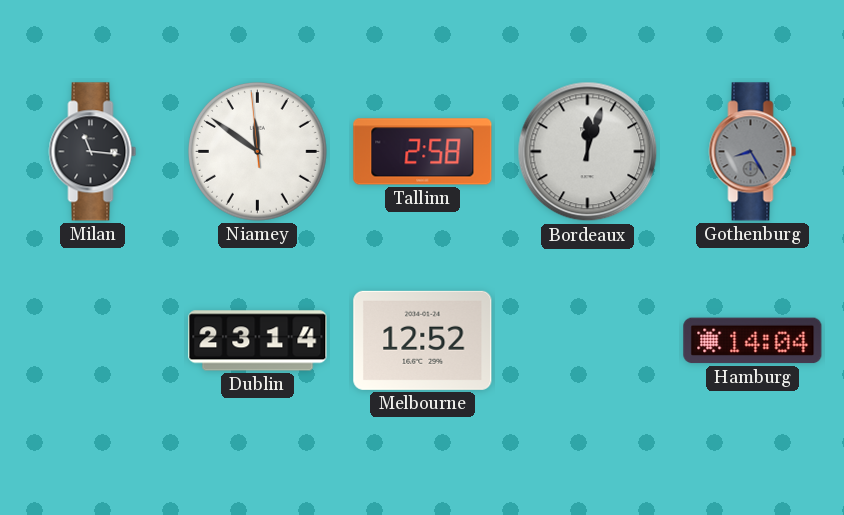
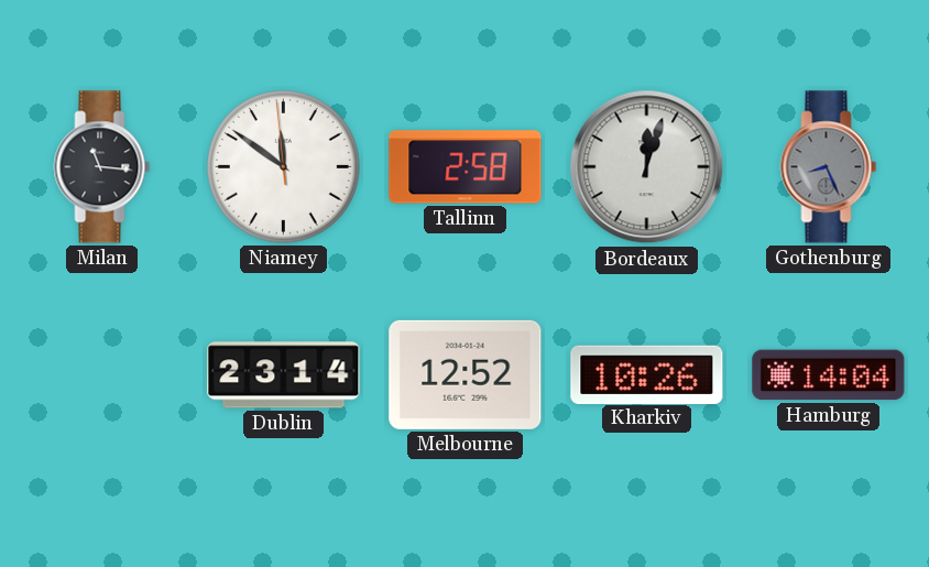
Gothenburg: 8:25 -> 8:26 (829, 167)
Kharkiv: none -> 10:26 (647, 374)
